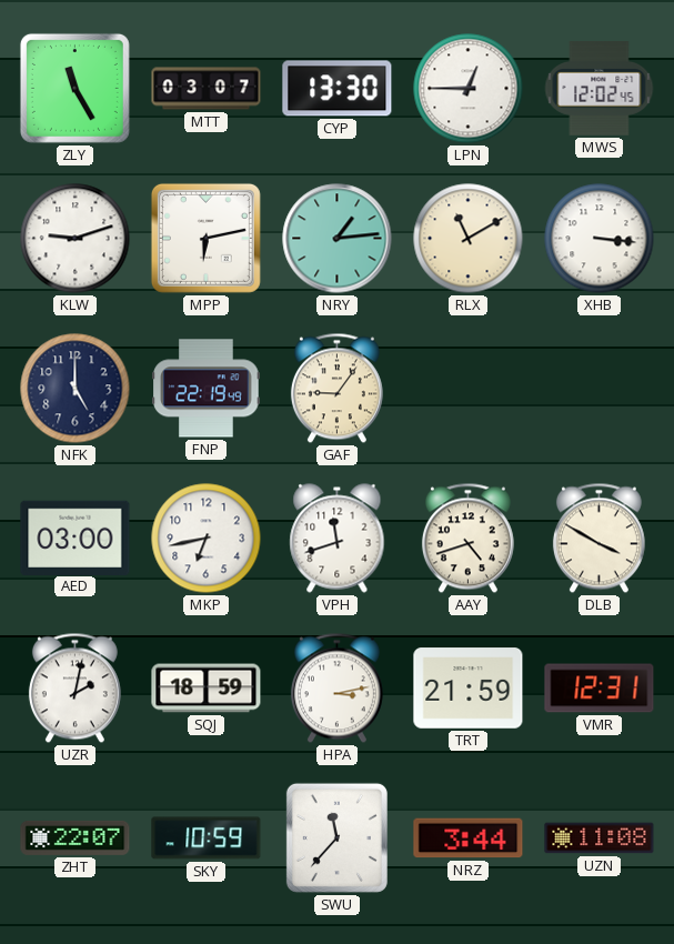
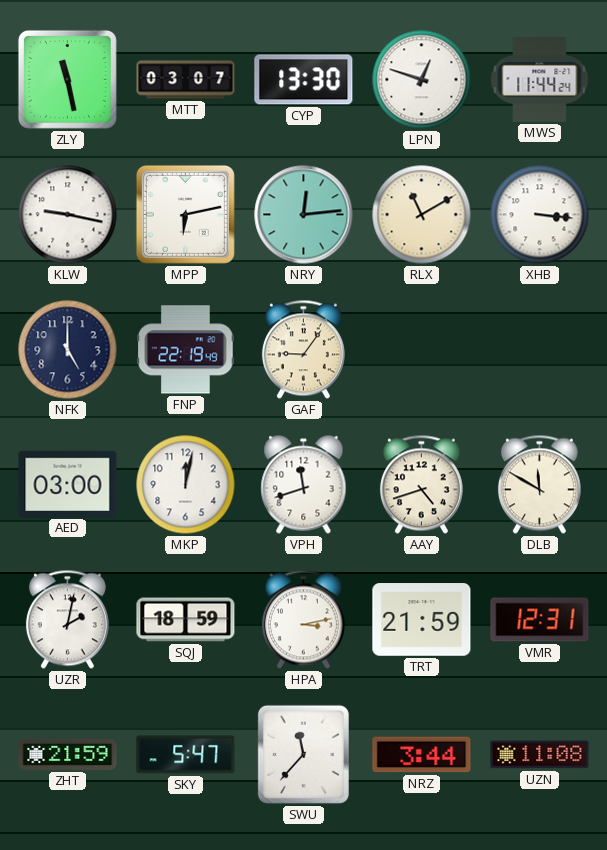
ZLY: 11:25 -> 11:28 (67, 79)
LPN: 12:45 -> 12:48 (422, 80)
MWS: 12:02 -> 11:44 (540, 80)
KLW: 9:12 -> 9:17 (68, 215)
NRY: 1:14 -> 12:14 (304, 215)
MKP: 6:43 -> 12:02 (186, 485)
DLB: 3:50 -> 11:50 (539, 485)
ZHT: 22:07 -> 21:59 (68, 754)
SKY: 10:59 -> 5:47 (186, 755)
